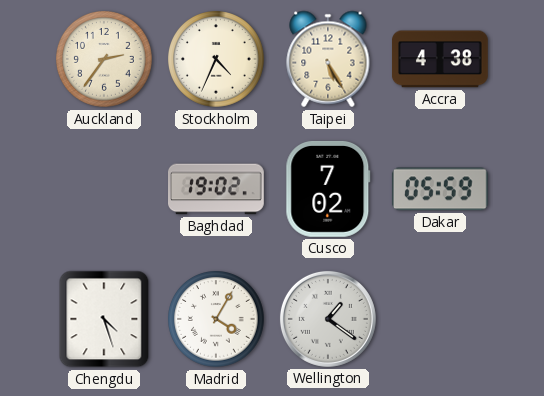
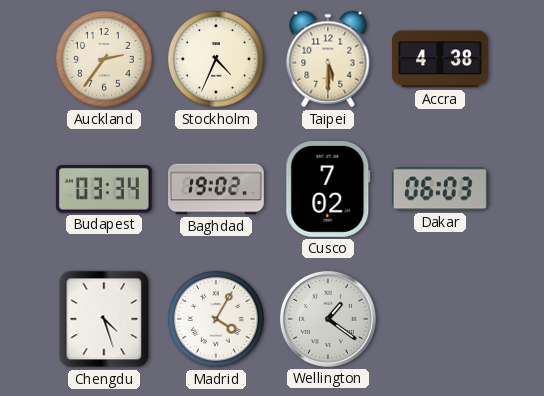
Taipei: 5:25 -> 5:30 (328, 59)
Budapest: none -> 03:34 (104, 189)
Dakar: 05:59 -> 06:03 (440, 189)
